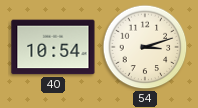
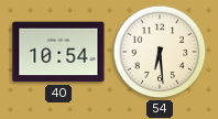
54: 3:12 -> 6:29 (160, 52)
